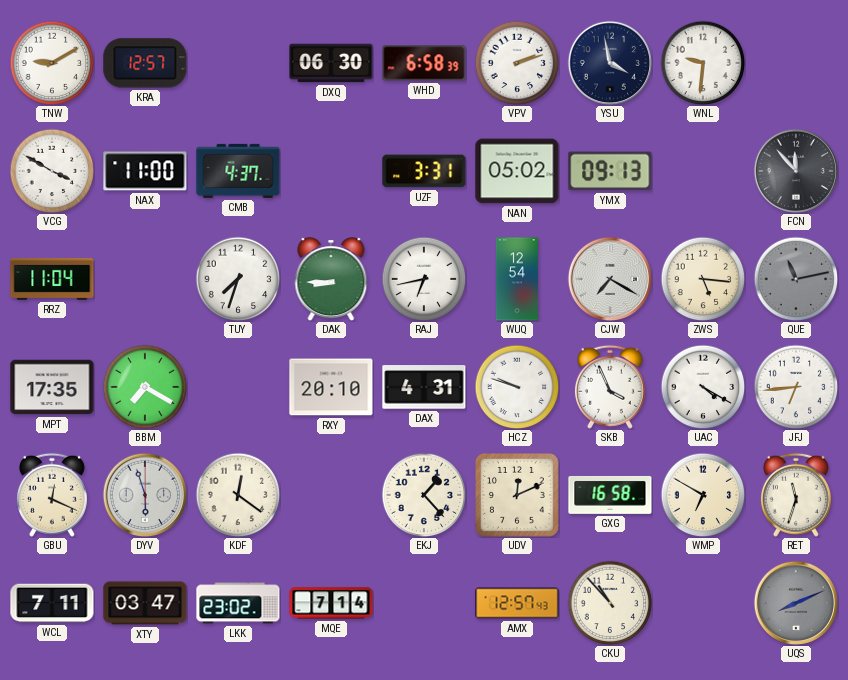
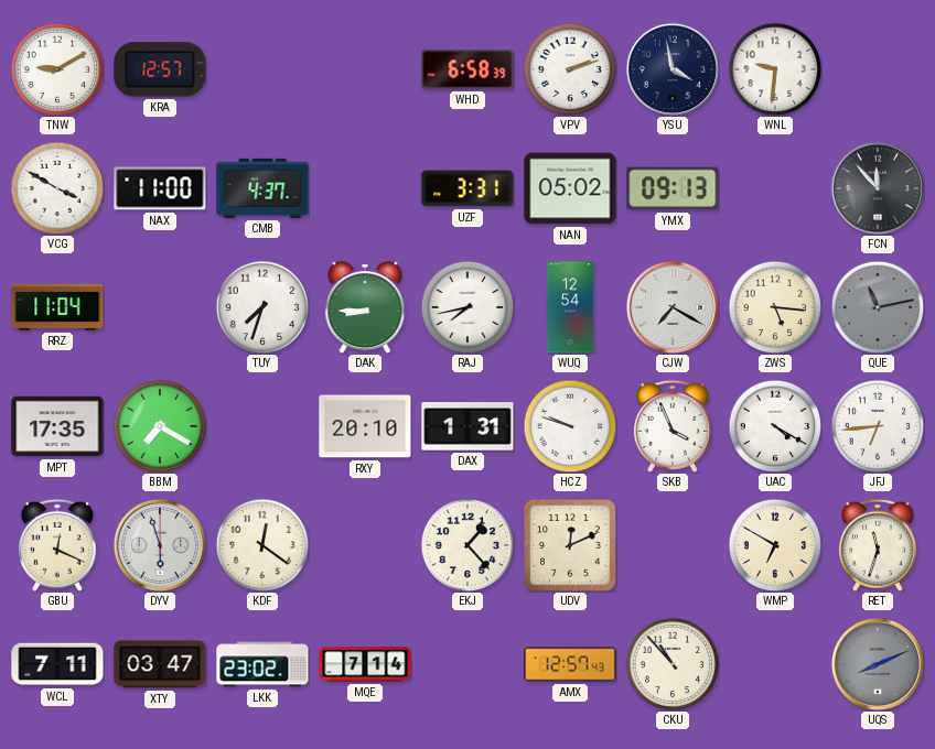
DXQ: 06:30 -> none (331, 63)
RAJ: 6:43 -> 7:43 (467, 307)
DAX: 4:31 -> 1:31 (467, 426)
GXG: 16:58 -> none (610, 495)
